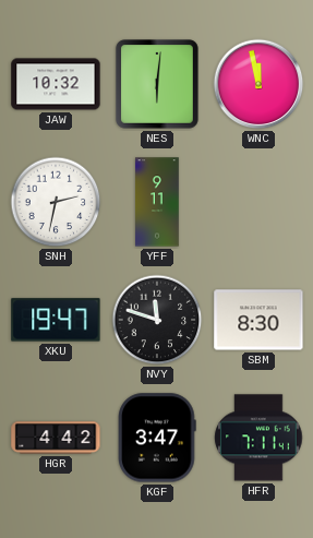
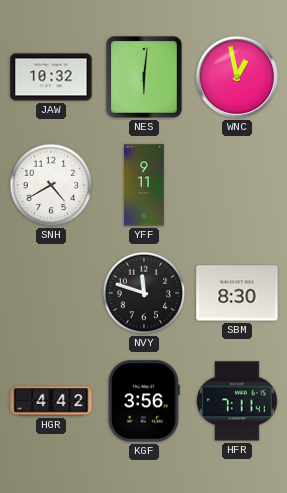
WNC: 11:58 -> 12:58 (237, 77)
SNH: 2:32 -> 4:40 (51, 185)
XKU: 19:47 -> none (56, 320)
KGF: 3:47 -> 3:56 (145, 401)
